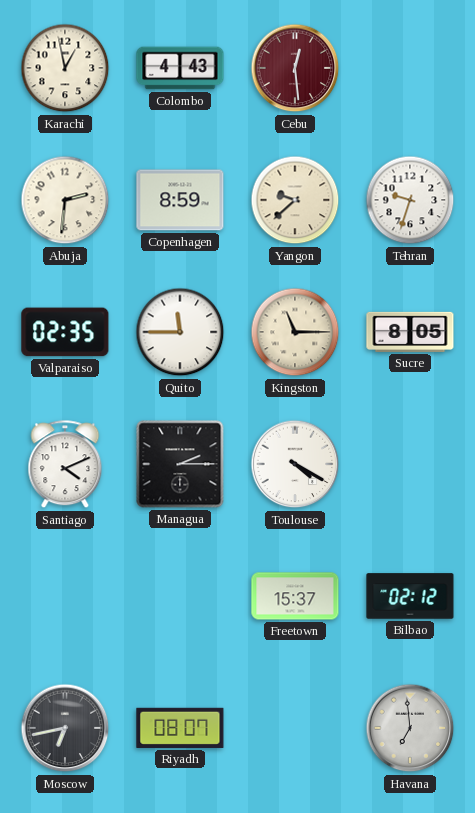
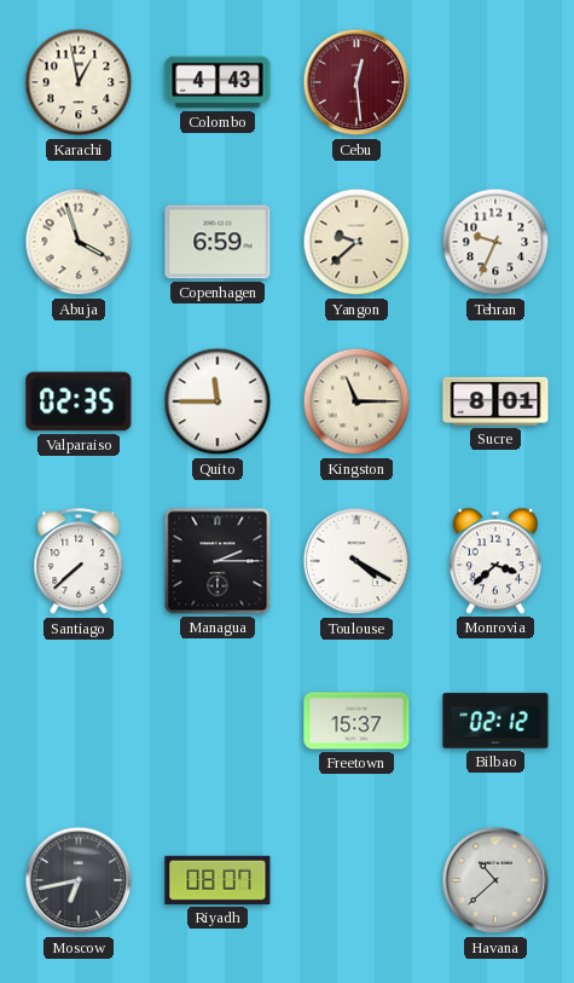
Abuja: 2:31 -> 3:57 (79, 242)
Copenhagen: 8:59 -> 6:59 (218, 242)
Tehran: 9:33 -> 9:34 (495, 242)
Sucre: 8:05 -> 8:01 (495, 401)
Santiago: 4:11 -> 7:38 (79, 562)
Monrovia: none -> 3:38 (495, 561)
Havana: 6:59 -> 10:38 (495, 880)
